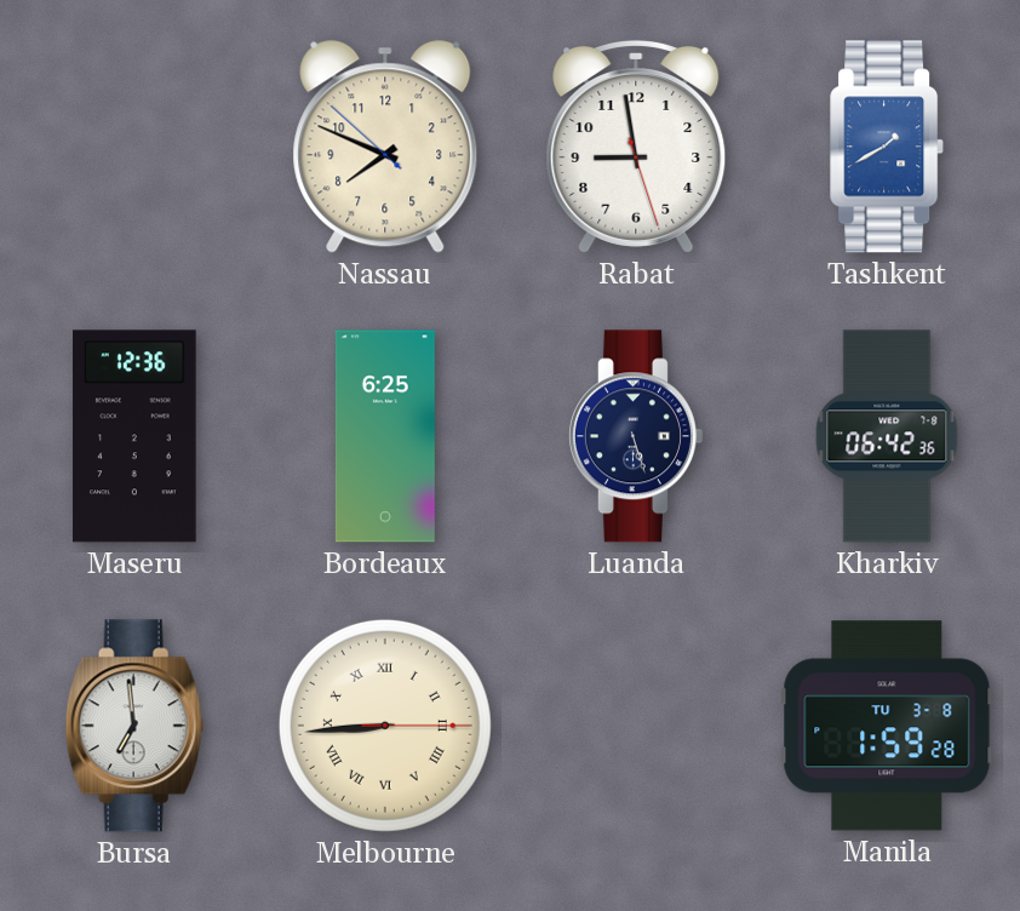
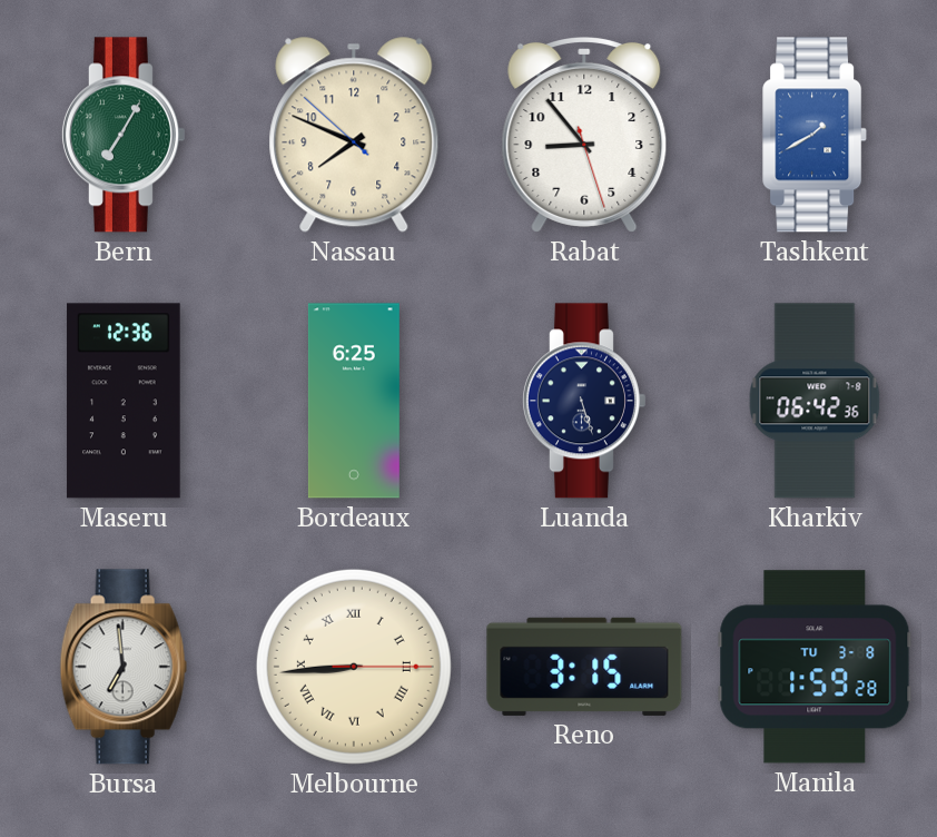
Bern: none -> 7:05 (122, 135)
Rabat: 8:58 -> 8:53 (584, 135)
Reno: none -> 3:15 (584, 667)
